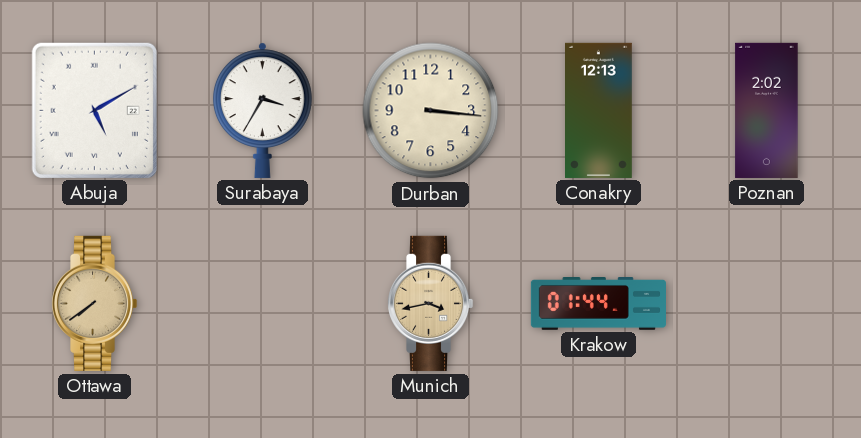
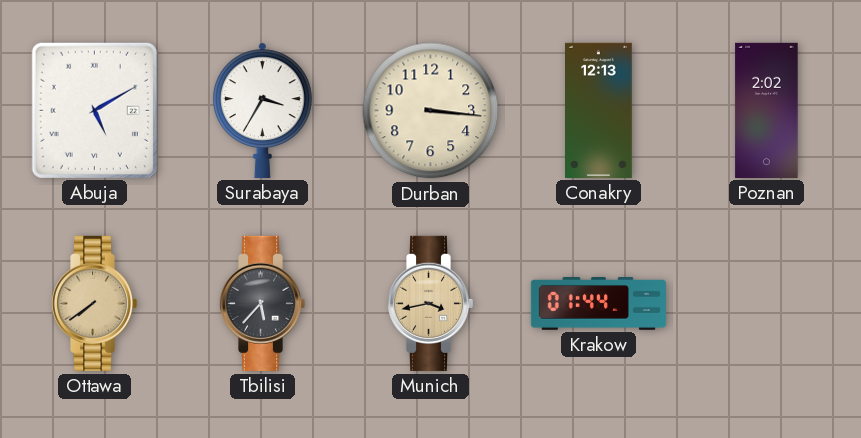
Tbilisi: none -> 5:37 (262, 303)
